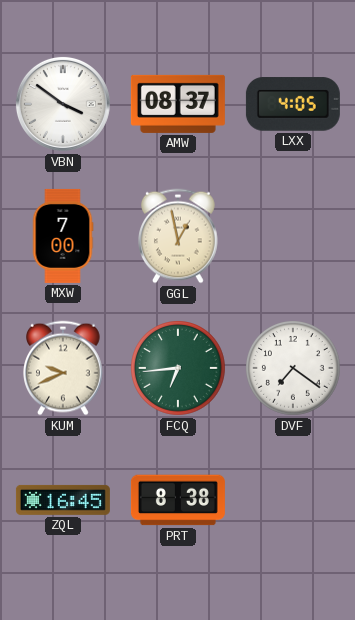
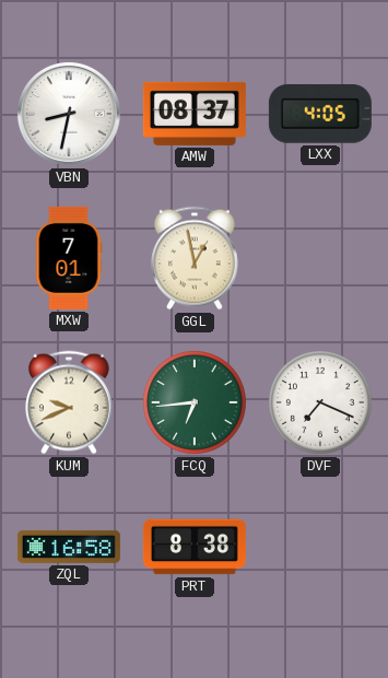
VBN: 3:51 -> 8:32 (69, 114)
MXW: 7:00 -> 7:01 (69, 258)
DVF: 7:21 -> 7:19 (321, 404)
ZQL: 16:45 -> 16:58 (69, 547)
